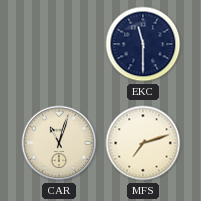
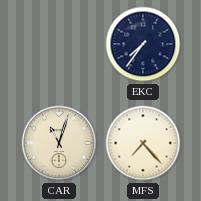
EKC: 11:30 -> 7:36 (143, 44)
MFS: 7:12 -> 7:23 (143, 143)
